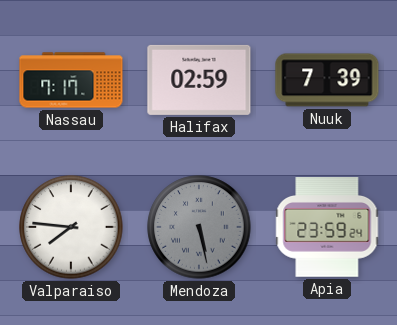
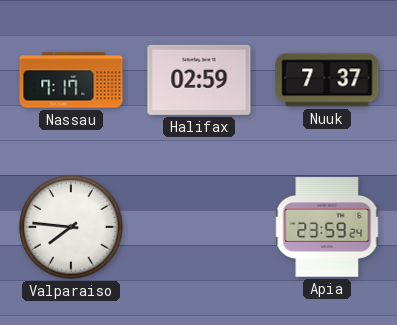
Nuuk: 7:39 -> 7:37 (327, 80)
Mendoza: 5:28 -> none (199, 227)
